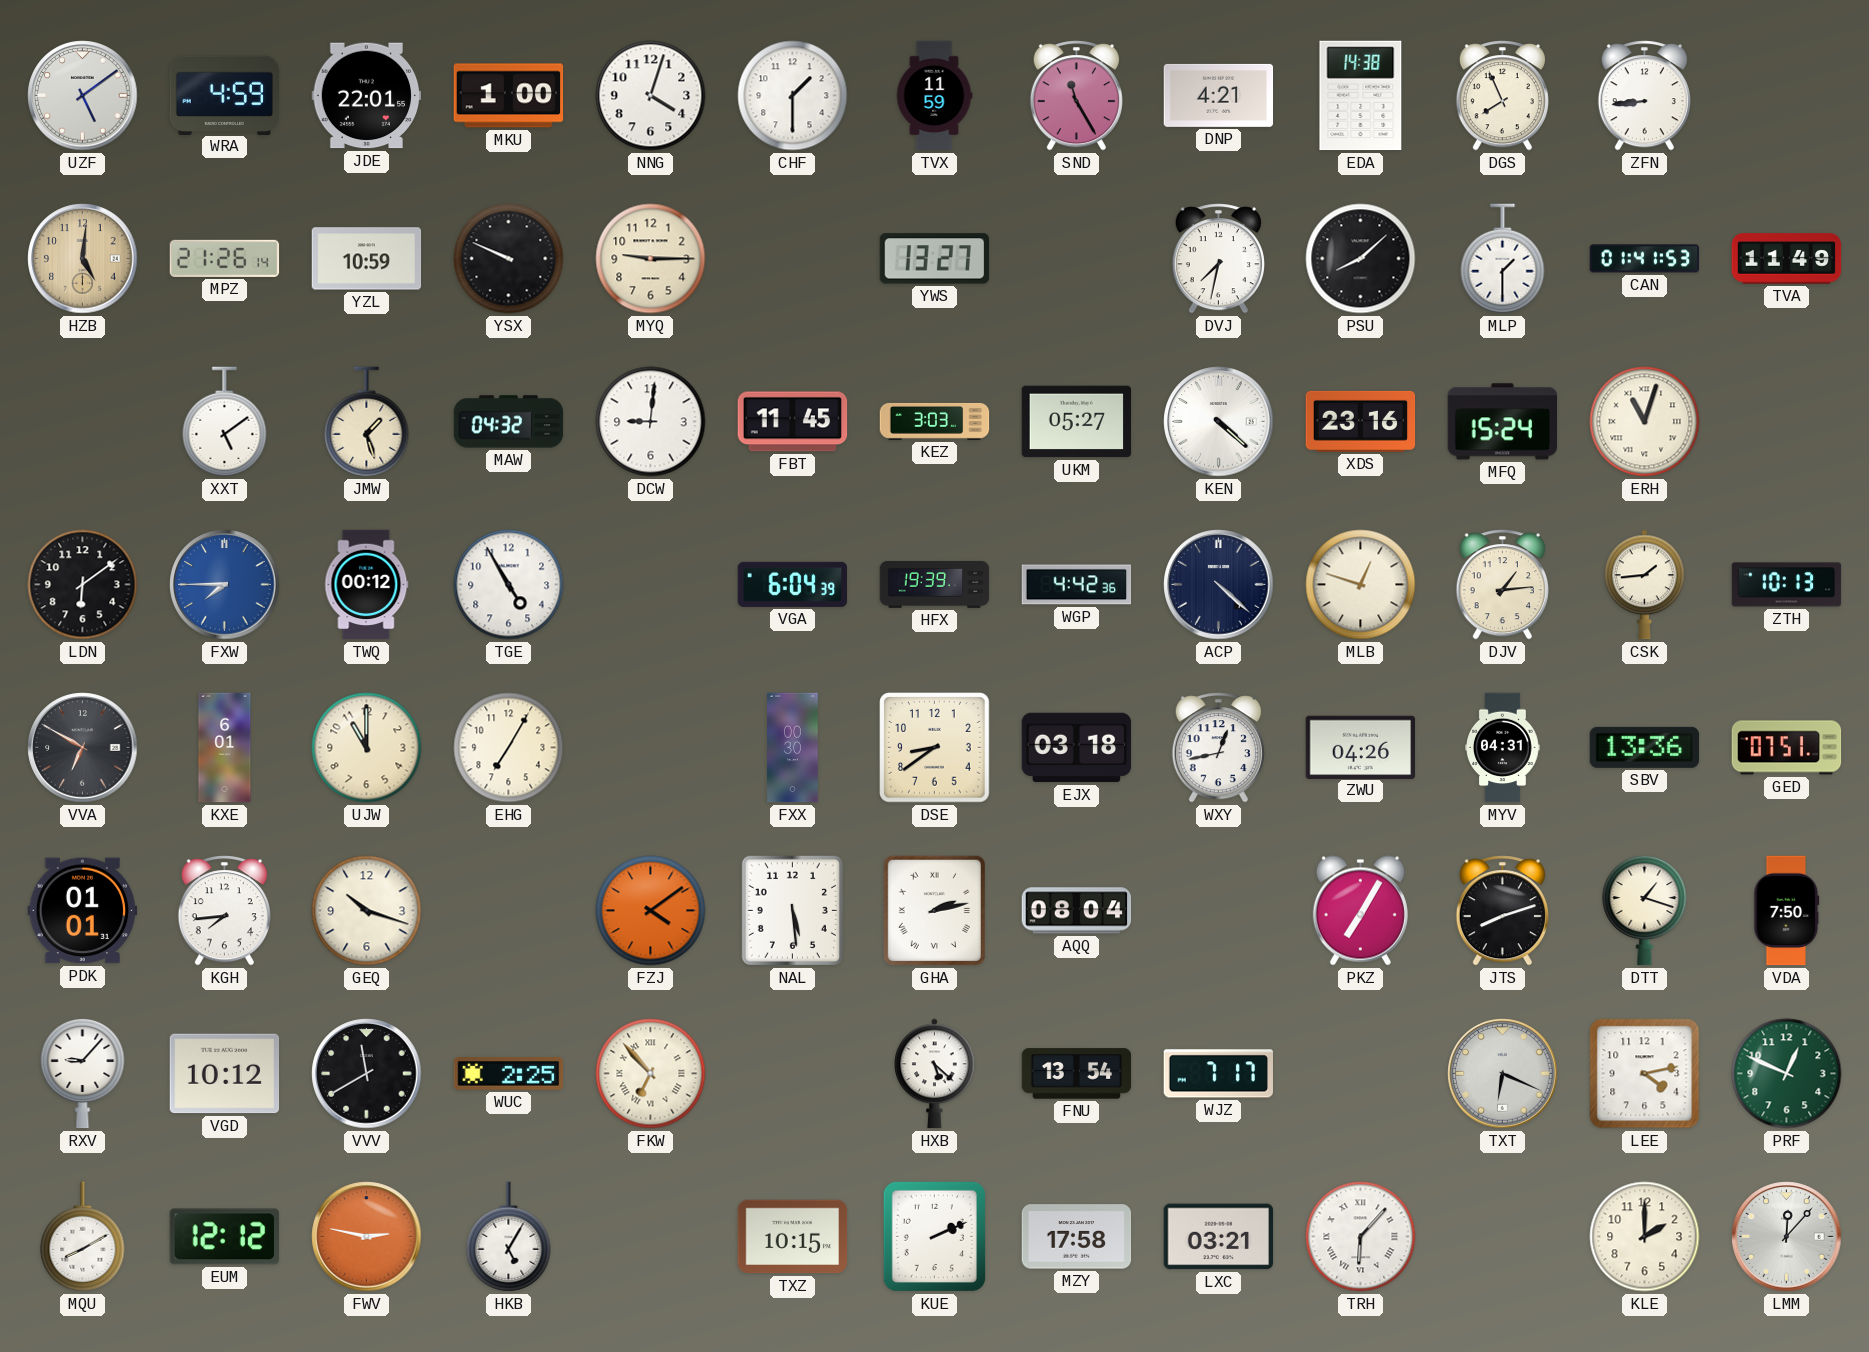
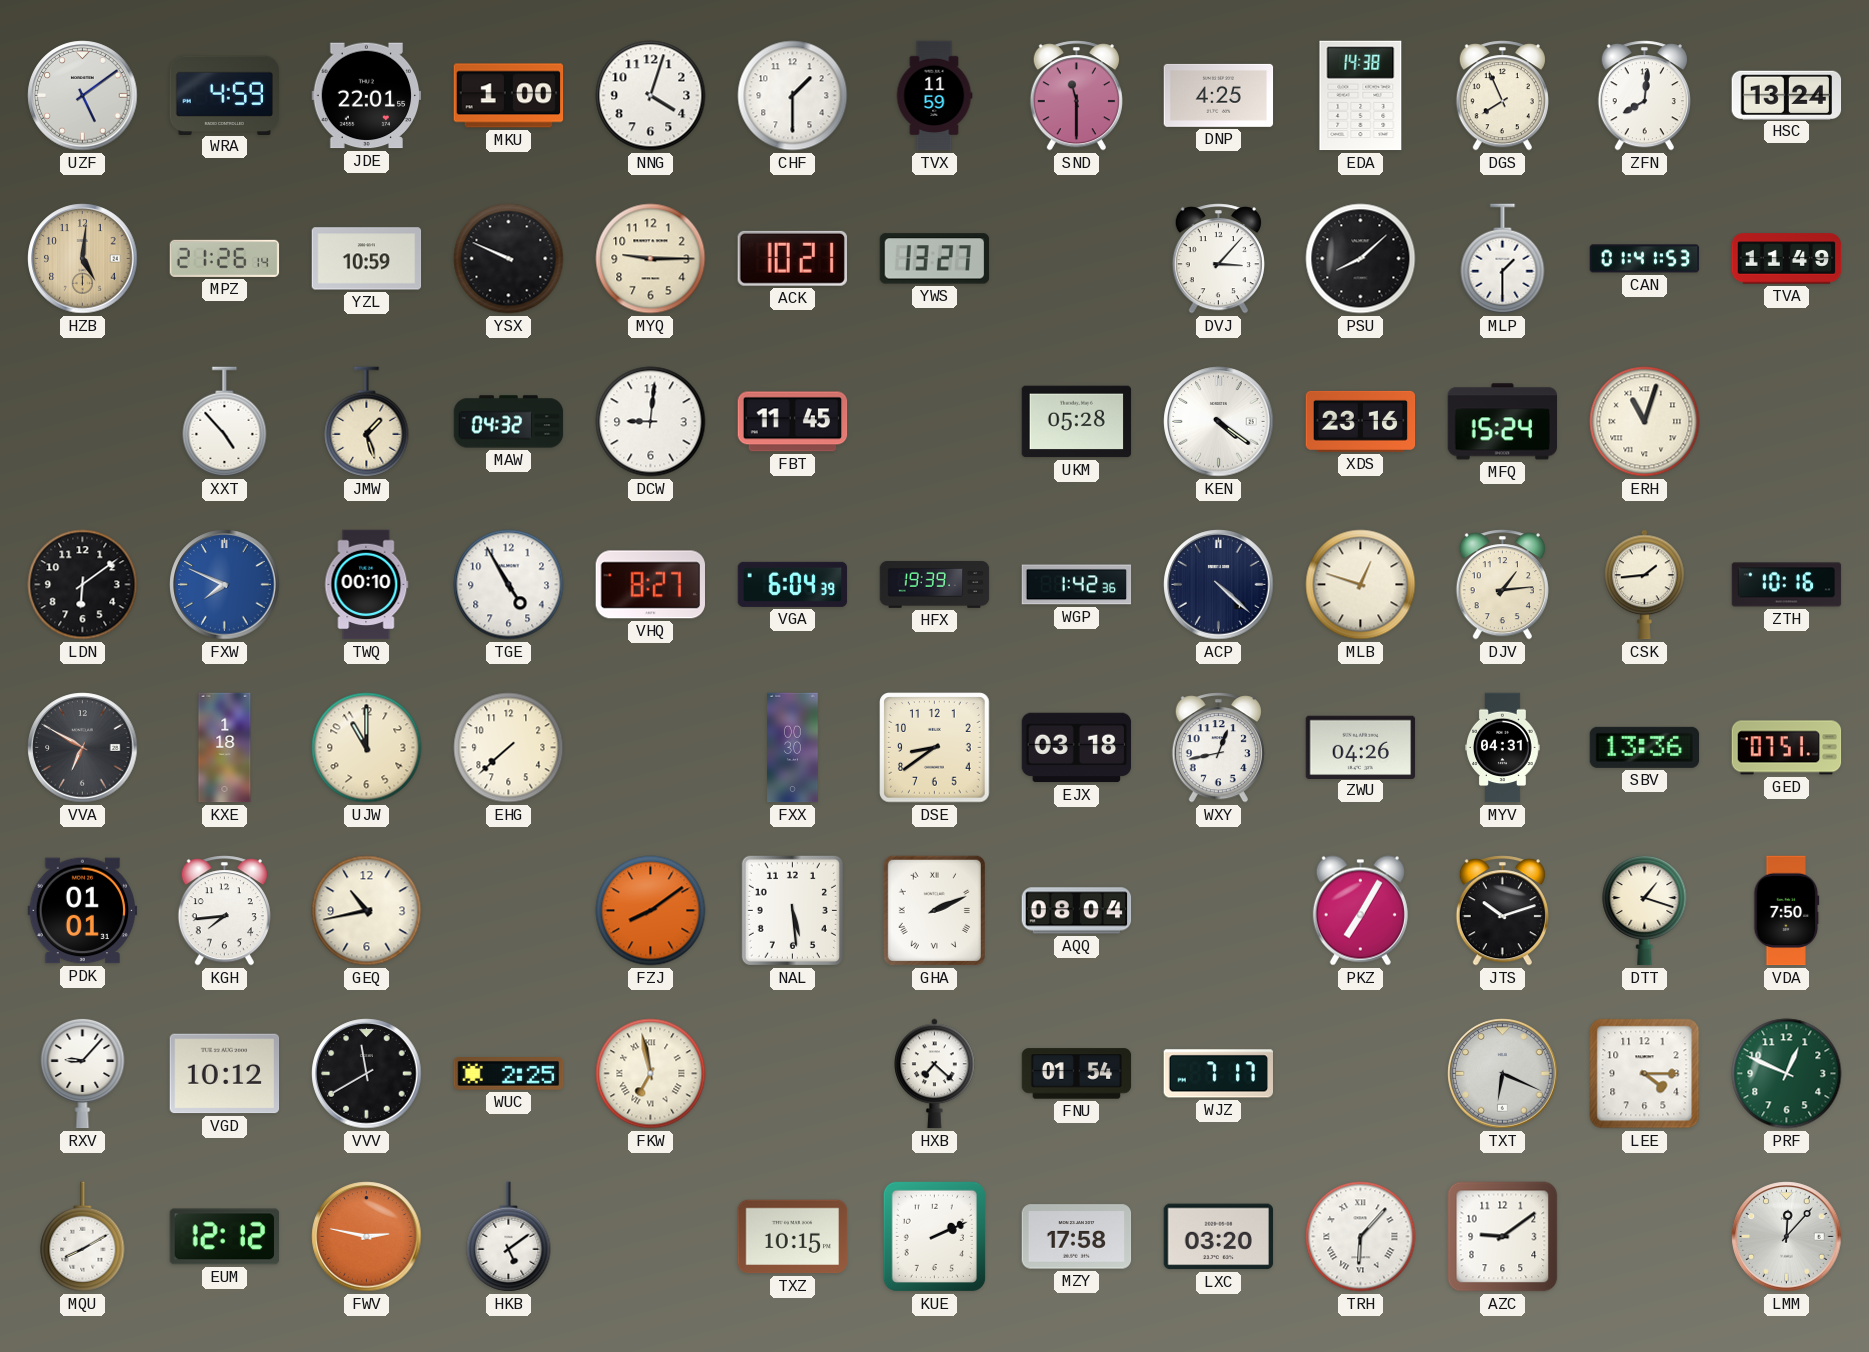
SND: 11:25 -> 11:30 (1076, 96)
DNP: 4:21 -> 4:25 (1219, 95)
ZFN: 8:44 -> 8:01 (1644, 96)
HSC: none -> 13:24 (1787, 95)
ACK: none -> 10:21 (792, 258)
DVJ: 7:32 -> 3:07 (1218, 259)
XXT: 5:09 -> 4:53 (225, 422)
KEZ: 3:03 -> none (935, 421)
UKM: 05:27 -> 05:28 (1077, 422)
KEN: 4:22 -> 4:21 (1219, 422)
FXW: 7:45 -> 7:49 (225, 585)
TWQ: 00:12 -> 00:10 (367, 585)
VHQ: none -> 8:27 (650, 585)
WGP: 4:42 -> 1:42 (1077, 585)
ZTH: 10:13 -> 10:16 (1787, 585)
KXE: 6:01 -> 1:18 (225, 748)
EHG: 7:05 -> 7:38 (509, 748)
GEQ: 10:18 -> 10:43 (367, 911)
FZJ: 4:09 -> 8:09 (651, 911)
GHA: 2:13 -> 2:11 (934, 910)
JTS: 8:12 -> 10:12 (1502, 911)
FKW: 6:53 -> 6:58 (651, 1074)
HXB: 5:22 -> 7:22 (935, 1074)
FNU: 13:54 -> 01:54 (1077, 1074)
LEE: 4:13 -> 4:15 (1645, 1074)
HKB: 5:05 -> 5:09 (509, 1237)
LXC: 03:21 -> 03:20 (1219, 1237)
AZC: none -> 9:09 (1503, 1237)
KLE: 2:00 -> none (1645, 1237)
